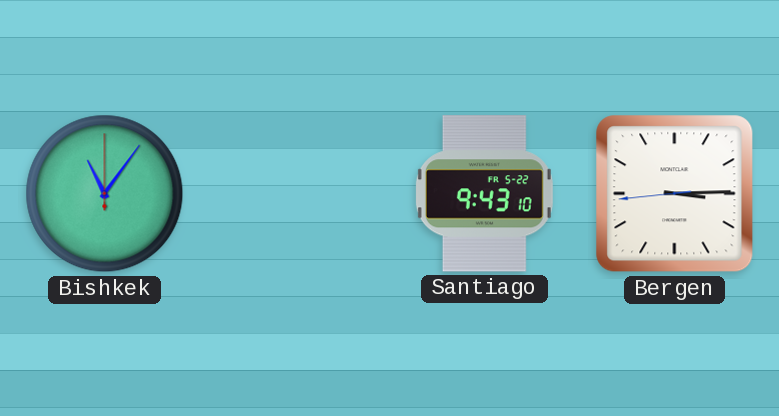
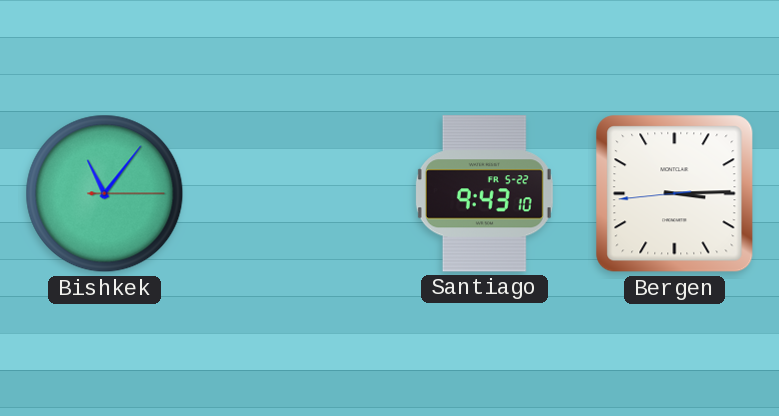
Bishkek: 11:06:00 -> 11:06:15 (105, 194)
